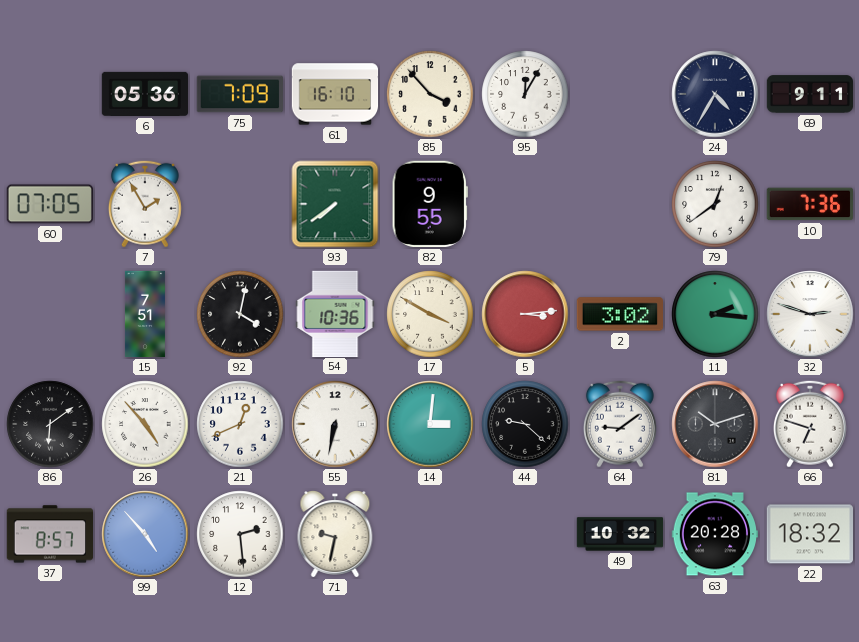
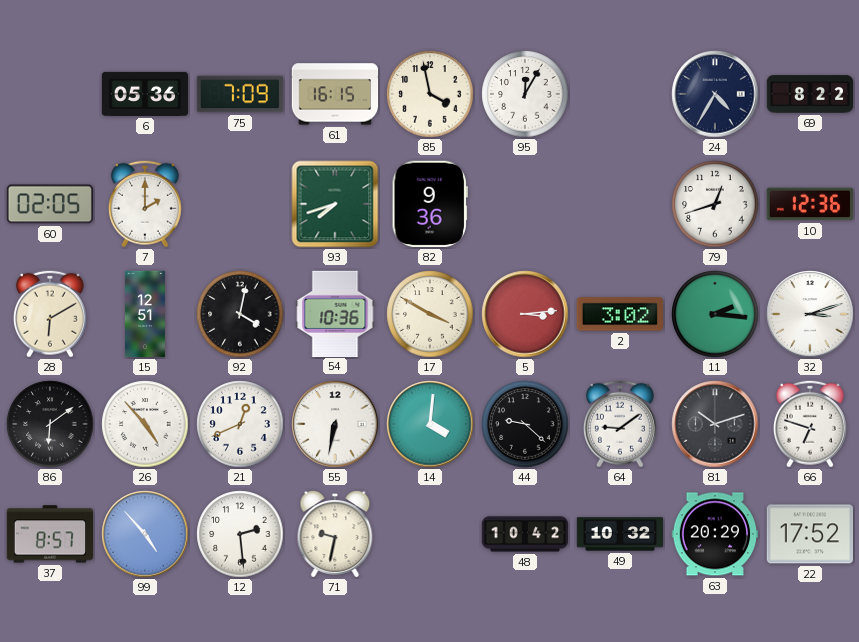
61: 16:10 -> 16:15 (335, 94)
85: 3:53 -> 3:58 (430, 94)
69: 9:11 -> 8:22 (810, 94)
60: 07:05 -> 02:05 (49, 204)
7: 1:55 -> 2:00 (145, 204)
93: 7:39 -> 7:42 (335, 204)
82: 9:55 -> 9:36 (430, 204)
79: 12:39 -> 12:42 (715, 204)
10: 7:36 -> 12:36 (809, 204)
28: none -> 6:10 (50, 314)
15: 7:51 -> 12:51 (145, 314)
32: 2:48 -> 3:12 (810, 314)
14: 3:01 -> 4:01 (430, 424)
48: none -> 10:42 (525, 534)
63: 20:28 -> 20:29 (714, 534)
22: 18:32 -> 17:52 (809, 534)
